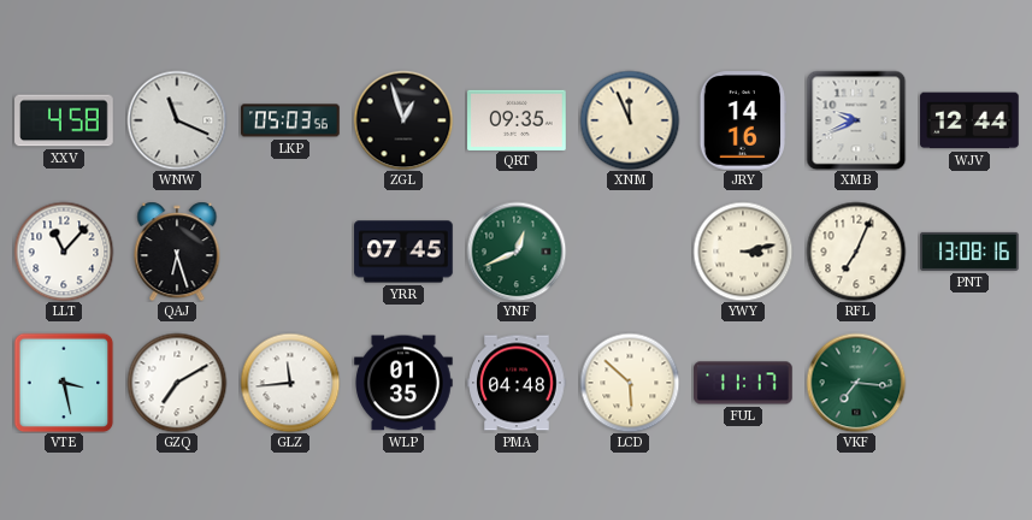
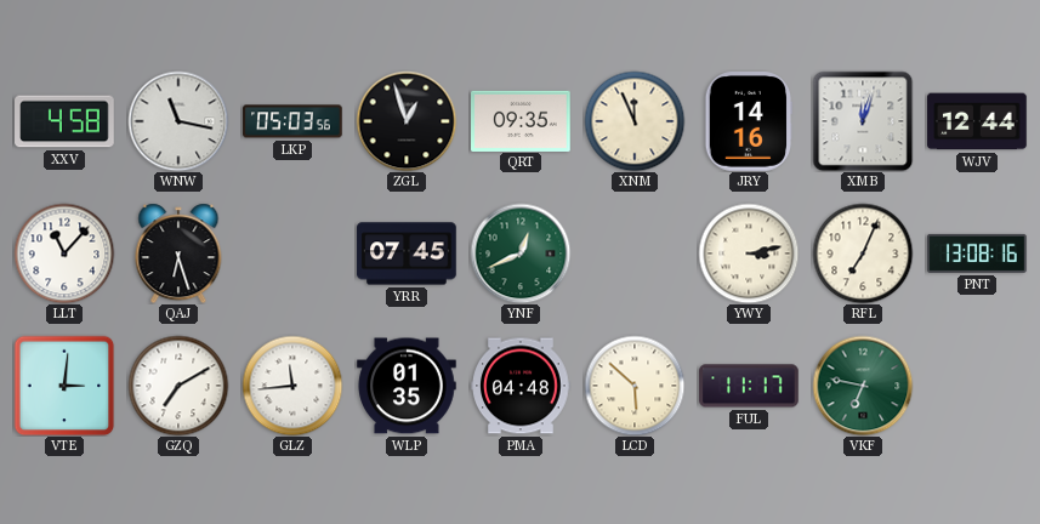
WNW: 11:19 -> 11:17 (178, 121)
XMB: 9:41 -> 12:03 (863, 121)
VTE: 3:28 -> 3:01 (64, 386)
VKF: 7:16 -> 6:47 (863, 386)
